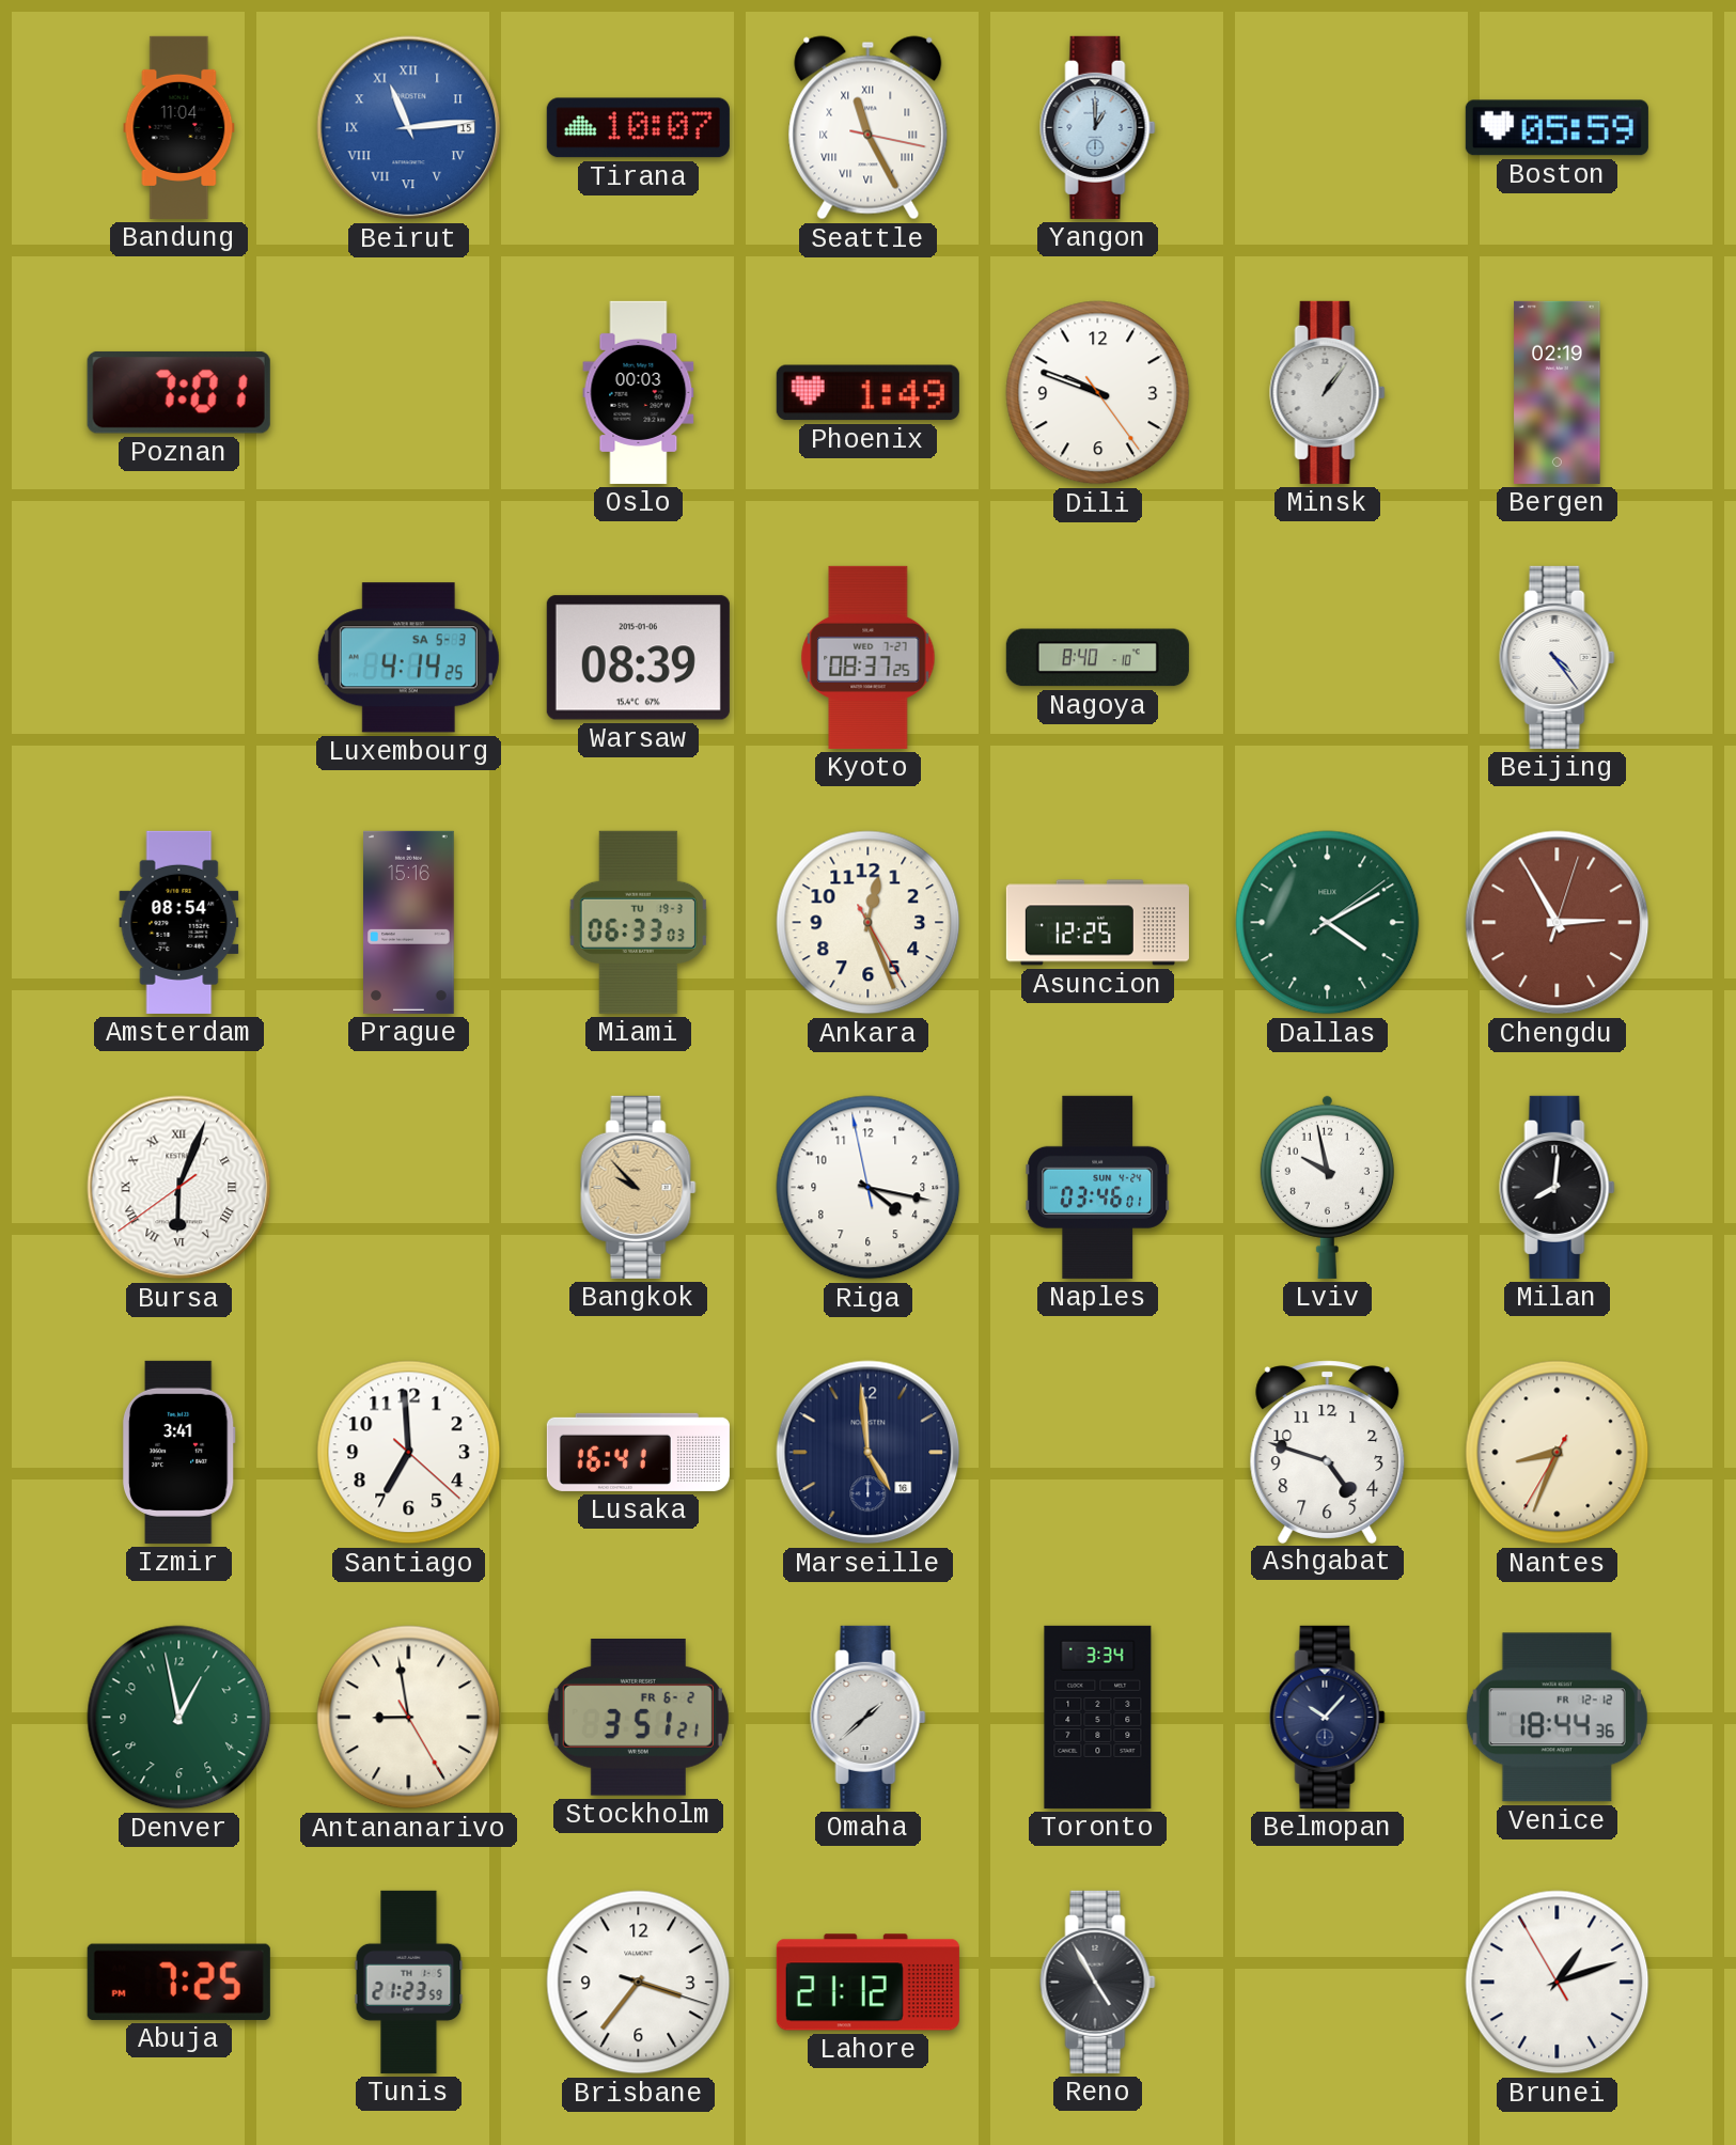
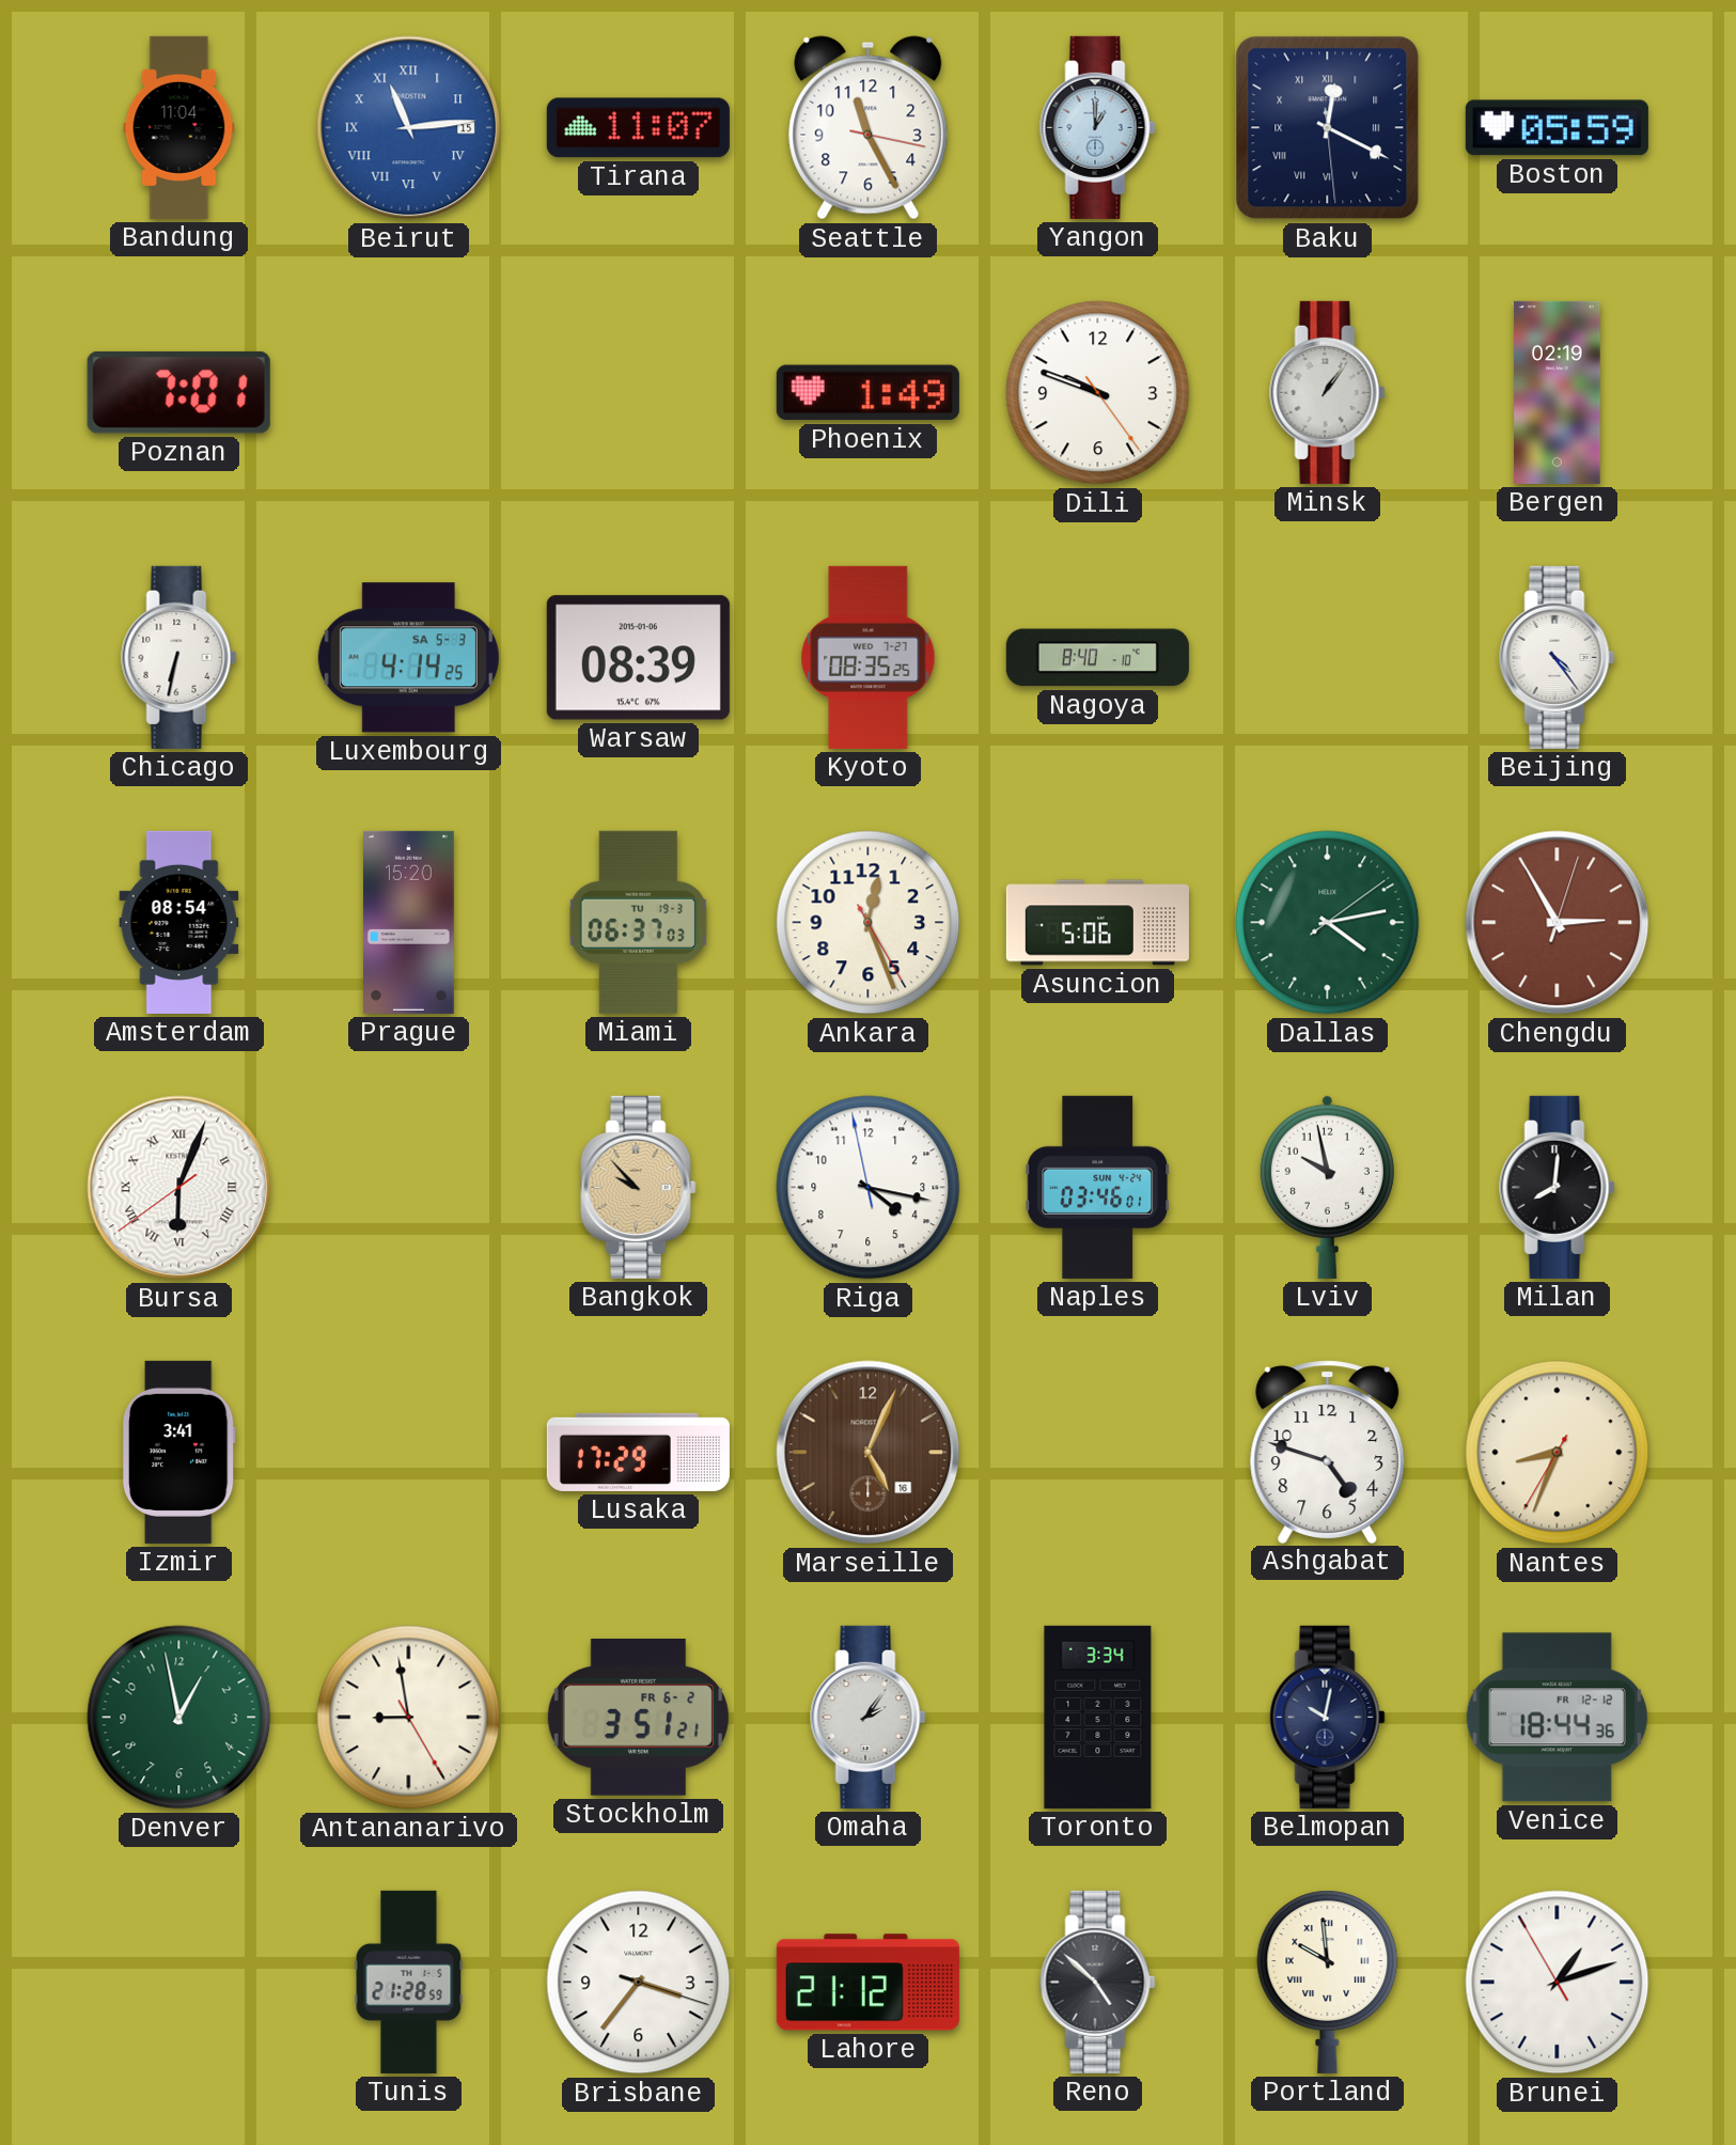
Tirana: 10:07 -> 11:07 (638, 128)
Seattle numerals: Roman -> Arabic (869, 128)
Baku: none -> 12:19 (1328, 128)
Oslo: 00:03 -> none (639, 392)
Chicago: none -> 6:32 (179, 657)
Kyoto: 08:37 -> 08:35 (869, 657)
Prague: 15:16 -> 15:20 (409, 922)
Miami: 06:33 -> 06:37 (639, 922)
Asuncion: 12:25 -> 5:06 (1097, 923)
Dallas: 4:10 -> 4:13 (1328, 923)
Santiago: 6:59 -> none (409, 1453)
Lusaka: 16:41 -> 17:29 (638, 1452)
Marseille: 4:59 -> 5:04 (869, 1453)
Marseille dial: navy -> brown (869, 1453)
Omaha: 1:38 -> 2:06 (869, 1717)
Belmopan: 10:07 -> 10:02 (1328, 1717)
Abuja: 7:25 -> none (178, 1982)
Tunis: 21:23 -> 21:28 (409, 1982)
Reno: 4:55 -> 4:52 (1098, 1982)
Portland: none -> 9:59 (1328, 1982)
